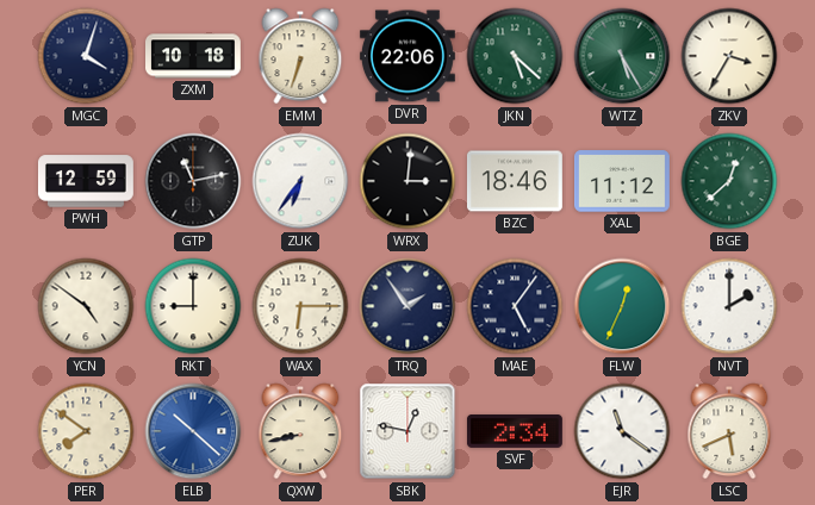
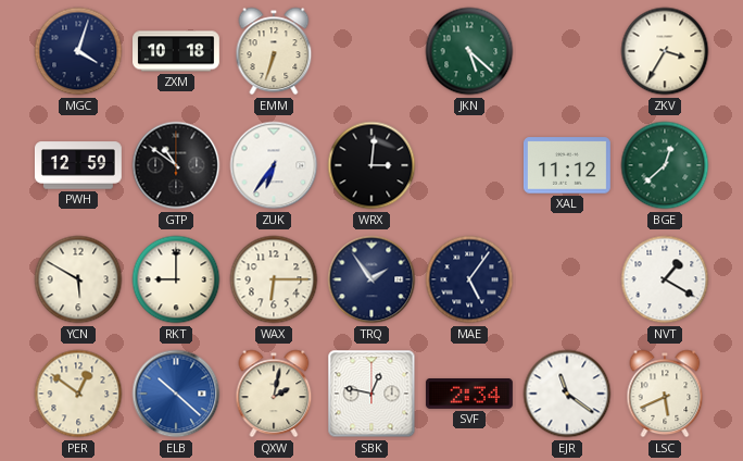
DVR: 22:06 -> none (407, 56)
WTZ: 5:25 -> none (622, 56)
GTP: 11:13 -> 10:51 (176, 165)
BZC: 18:46 -> none (515, 181)
YCN: 4:51 -> 5:50 (78, 279)
FLW: 12:34 -> none (622, 306)
NVT: 2:00 -> 1:20 (665, 279)
PER: 7:51 -> 12:51 (78, 394)
QXW: 8:43 -> 2:02 (274, 394)
